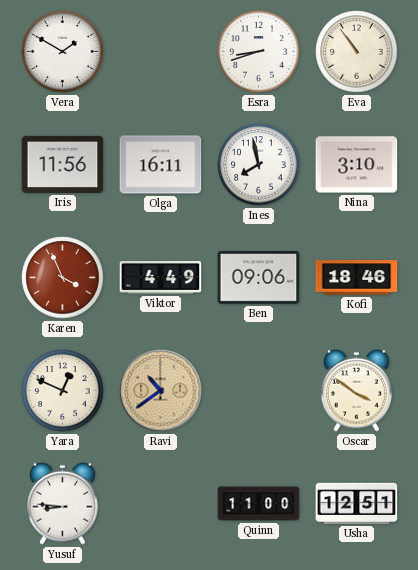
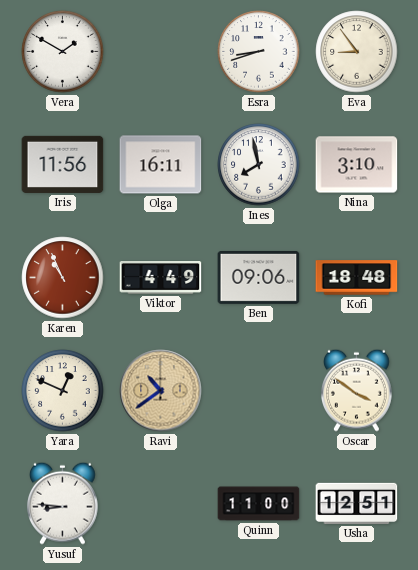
Eva: 10:54 -> 8:54 (357, 52)
Karen: 3:56 -> 10:56 (63, 278)
Kofi: 18:46 -> 18:48 (357, 278)
